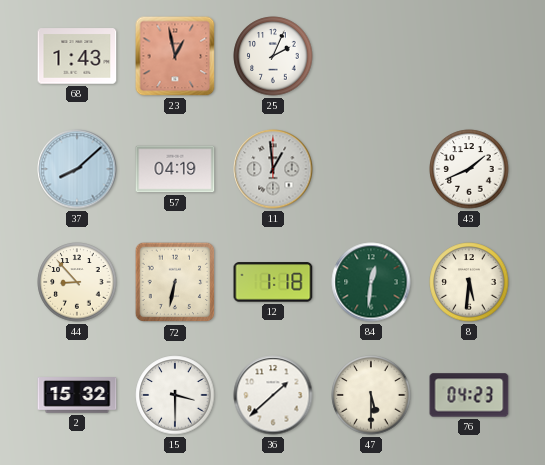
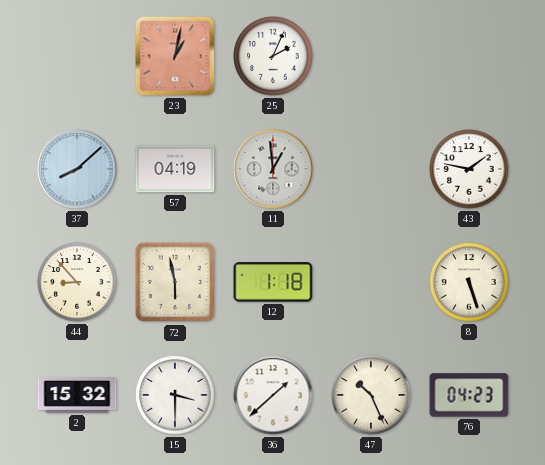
68: 1:43 -> none (77, 56)
23: 12:58 -> 1:02 (175, 56)
43: 1:41 -> 1:47 (469, 169)
72: 6:32 -> 5:58 (175, 282)
84: 12:31 -> none (371, 282)
8: 5:31 -> 5:27 (469, 282)
47: 5:30 -> 10:26 (371, 395)
